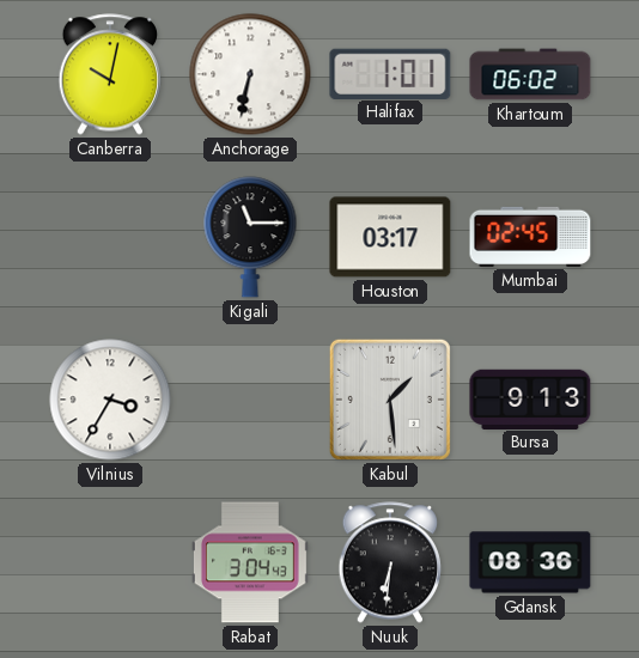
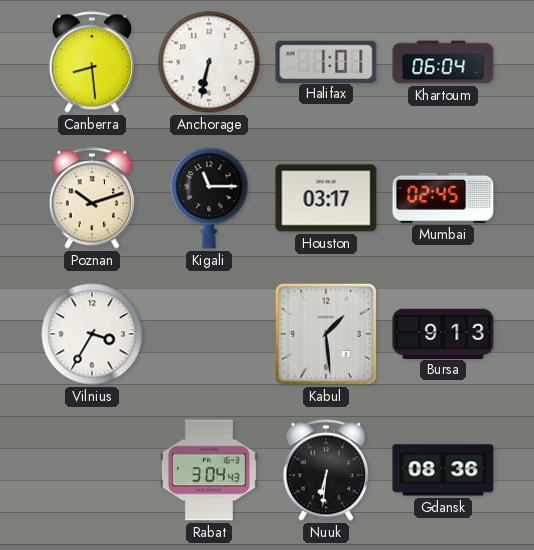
Canberra: 10:02 -> 8:29 (92, 62)
Khartoum: 06:02 -> 06:04 (443, 62)
Poznan: none -> 10:12 (92, 198)
